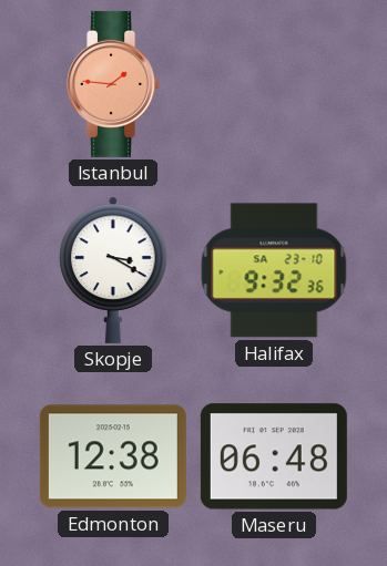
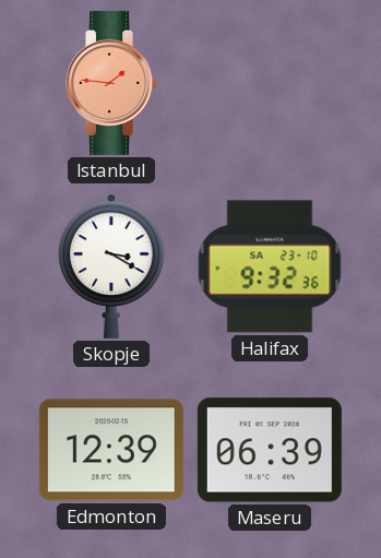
Edmonton: 12:38 -> 12:39 (111, 450)
Maseru: 06:48 -> 06:39 (270, 450)
